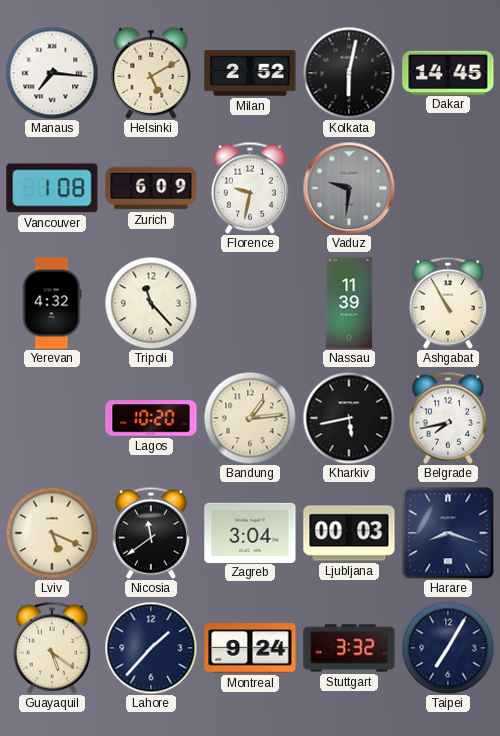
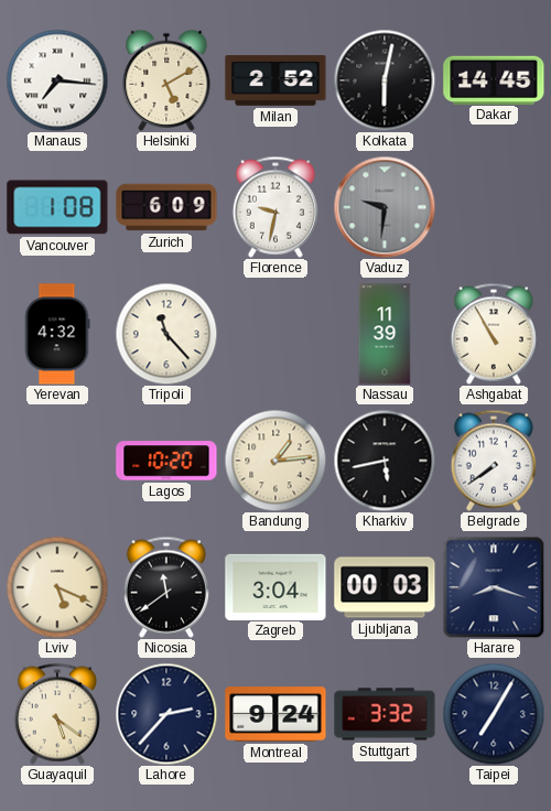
Belgrade: 7:43 -> 7:39 (494, 461)
Lahore: 1:37 -> 2:37 (166, 714)
